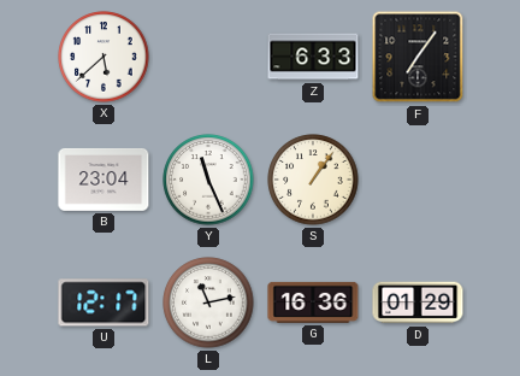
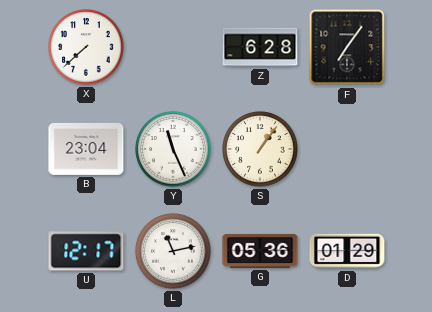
X: 5:38 -> 7:38 (86, 47)
Z: 6:33 -> 6:28 (260, 47)
G: 16:36 -> 05:36 (260, 251)
